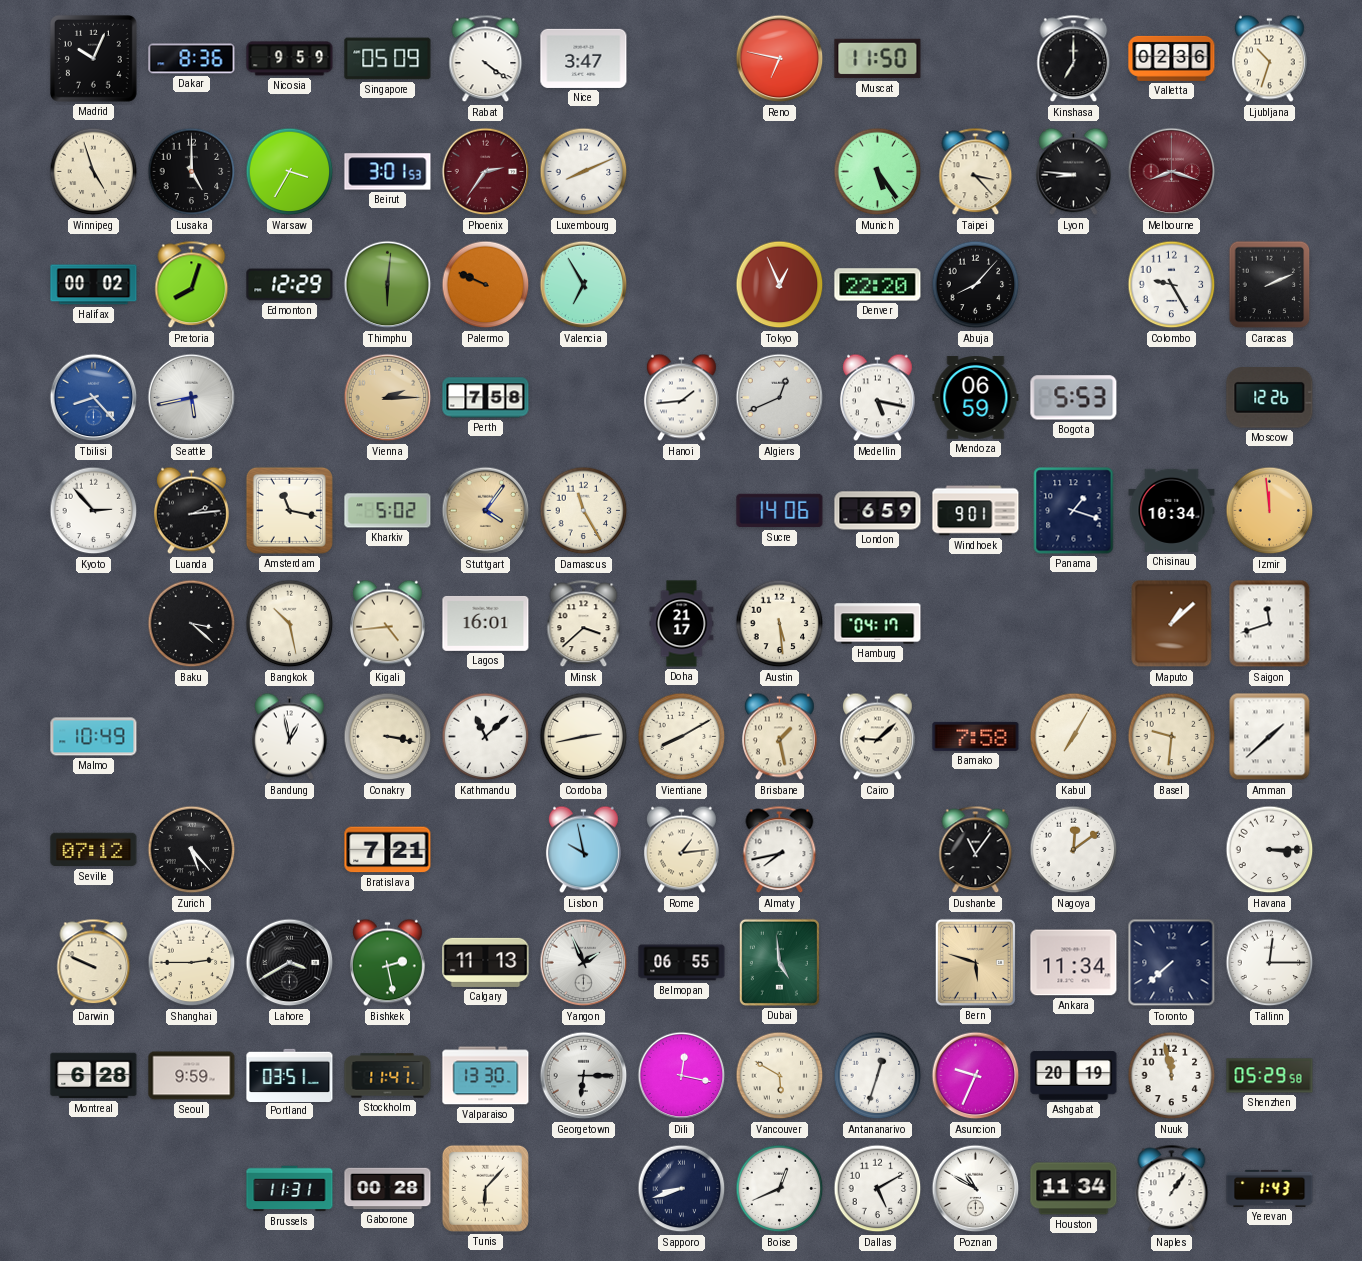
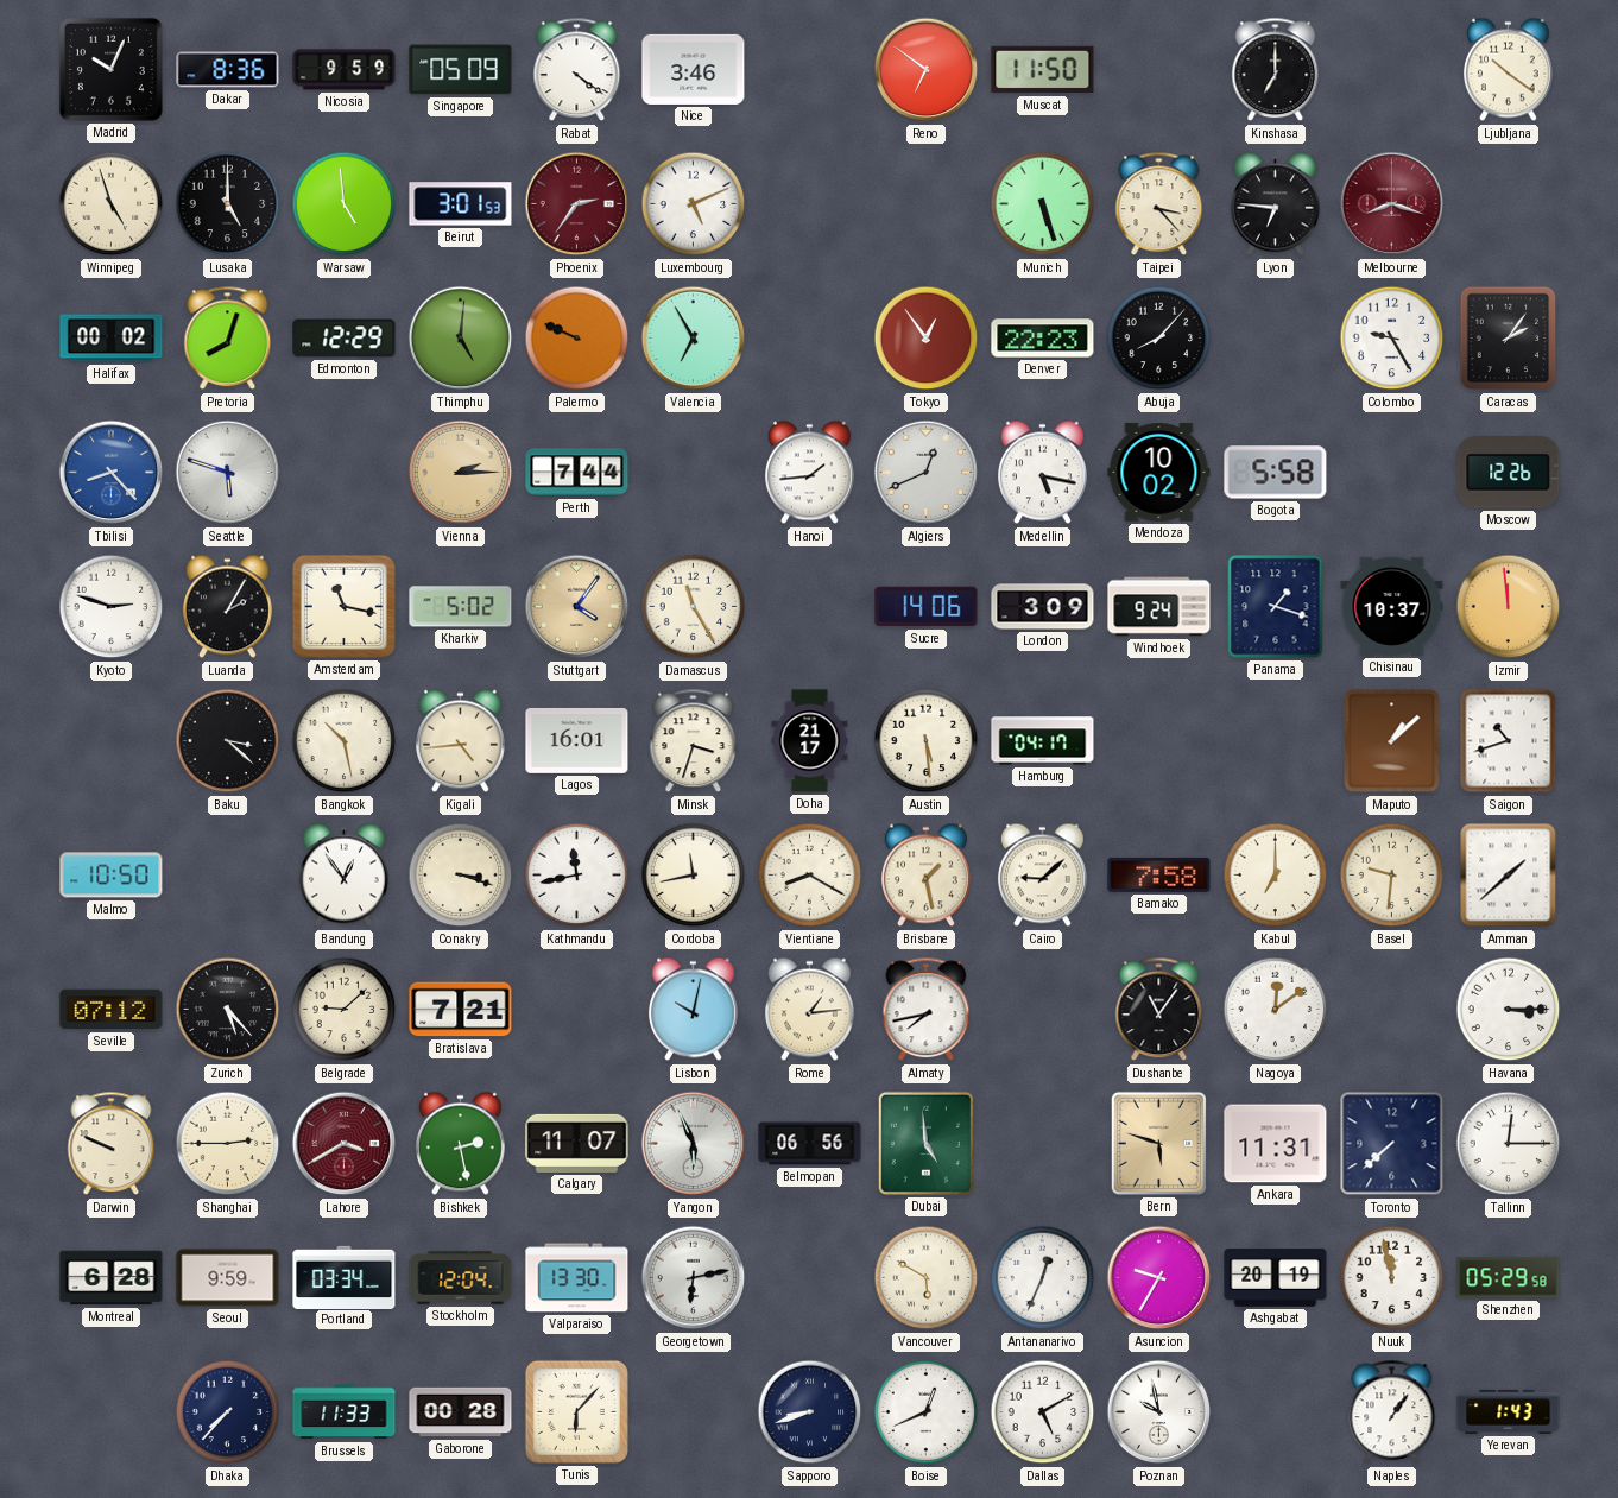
Nice: 3:47 -> 3:46 (694, 69)
Reno: 6:47 -> 6:51 (927, 70)
Valletta: 02:36 -> none (1172, 58)
Ljubljana: 10:33 -> 10:21 (1508, 70)
Warsaw: 3:35 -> 4:59 (345, 204)
Luxembourg: 8:11 -> 5:11 (694, 204)
Munich: 5:24 -> 5:27 (1043, 204)
Lyon: 8:46 -> 6:46 (1275, 204)
Thimphu: 6:01 -> 5:01 (461, 339)
Tokyo: 12:56 -> 12:54 (927, 339)
Denver: 22:20 -> 22:23 (1043, 339)
Caracas: 2:11 -> 2:06 (1509, 339)
Seattle: 5:43 -> 5:48 (228, 473)
Perth: 7:58 -> 7:44 (577, 473)
Mendoza: 06:59 -> 10:02 (1159, 473)
Bogota: 5:53 -> 5:58 (1276, 473)
Kyoto: 2:53 -> 2:48 (112, 607)
Luanda: 2:14 -> 2:05 (227, 607)
London: 6:59 -> 3:09 (1043, 607)
Windhoek: 9:01 -> 9:24 (1159, 607)
Chisinau: 10:34 -> 10:37 (1392, 606)
Minsk: 3:38 -> 3:33 (694, 741)
Saigon: 11:42 -> 10:42 (1509, 741)
Malmo: 10:49 -> 10:50 (112, 876)
Bandung: 12:58 -> 12:54 (343, 876)
Conakry: 3:17 -> 3:18 (461, 876)
Kathmandu: 11:08 -> 11:43 (577, 876)
Cordoba: 2:43 -> 11:43 (694, 876)
Vientiane: 8:10 -> 8:20 (810, 876)
Kabul: 7:05 -> 7:00 (1276, 876)
Belgrade: none -> 9:08 (345, 1010)
Lisbon: 9:58 -> 10:02 (693, 1010)
Lahore dial: black -> burgundy (345, 1144)
Calgary: 11:13 -> 11:07 (577, 1143)
Yangon: 1:56 -> 5:56 (694, 1144)
Belmopan: 06:55 -> 06:56 (810, 1144)
Ankara: 11:34 -> 11:31 (1276, 1144)
Portland: 03:51 -> 03:34 (345, 1277)
Stockholm: 11:41 -> 12:04 (461, 1278)
Georgetown: 6:15 -> 6:13 (694, 1278)
Dili: 12:17 -> none (682, 1076)
Antananarivo: 12:33 -> 12:34 (1043, 1278)
Asuncion: 9:34 -> 9:35 (1159, 1278)
Dhaka: none -> 7:37 (228, 1412)
Brussels: 11:31 -> 11:33 (345, 1412)
Poznan: 10:50 -> 9:58 (1159, 1412)
Houston: 11:34 -> none (1074, 1189)
